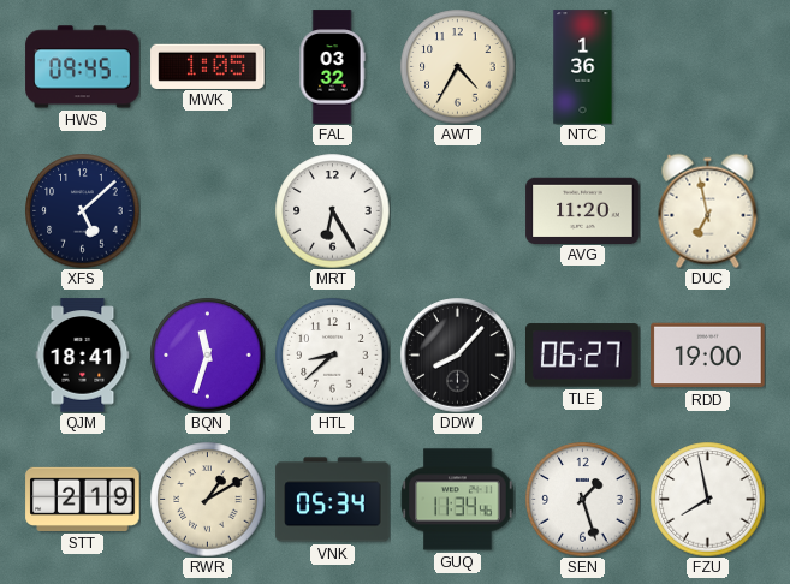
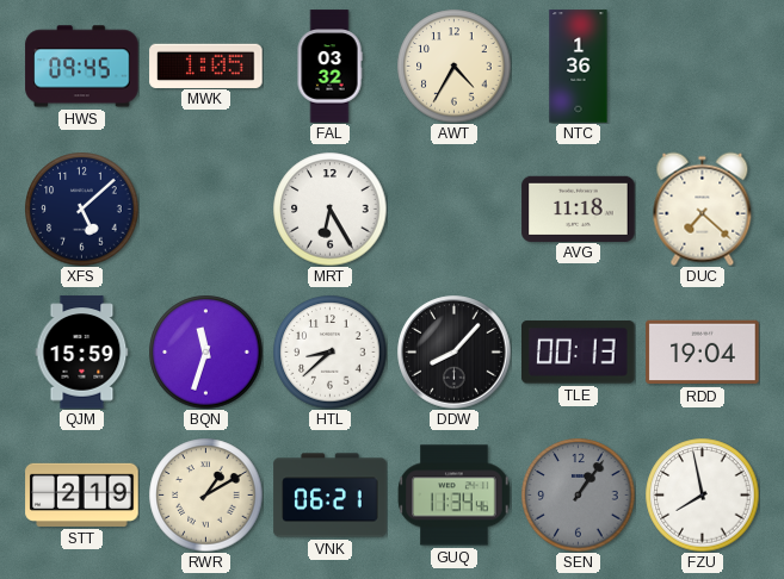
AVG: 11:20 -> 11:18 (579, 208)
DUC: 6:58 -> 7:22 (703, 208)
QJM: 18:41 -> 15:59 (82, 353)
TLE: 06:27 -> 00:13 (579, 353)
RDD: 19:00 -> 19:04 (703, 353)
VNK: 05:34 -> 06:21 (331, 496)
SEN: 1:27 -> 1:06 (578, 494)
SEN dial: white -> grey (578, 494)
